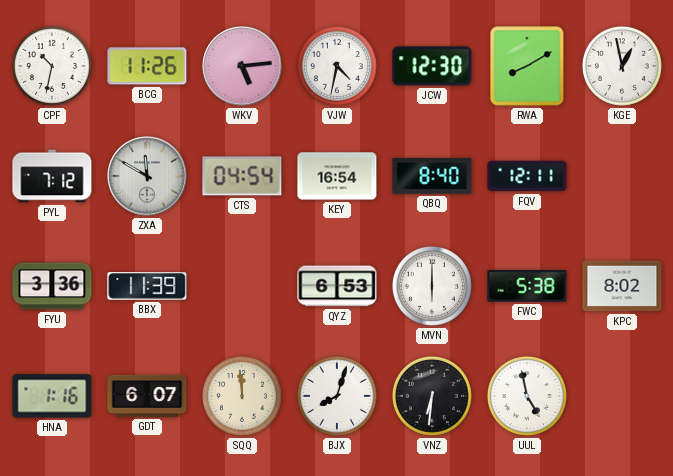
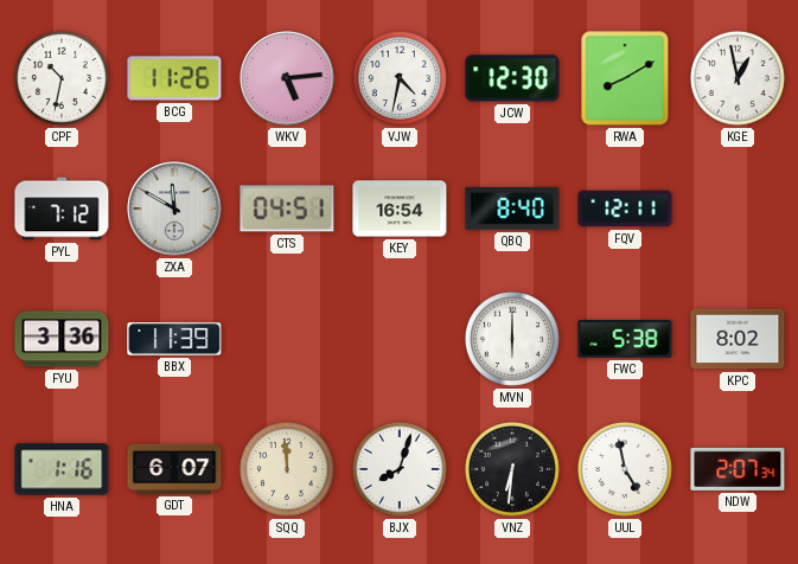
CTS: 04:54 -> 04:51 (287, 209)
QYZ: 6:53 -> none (337, 286)
NDW: none -> 2:07 (738, 469)
